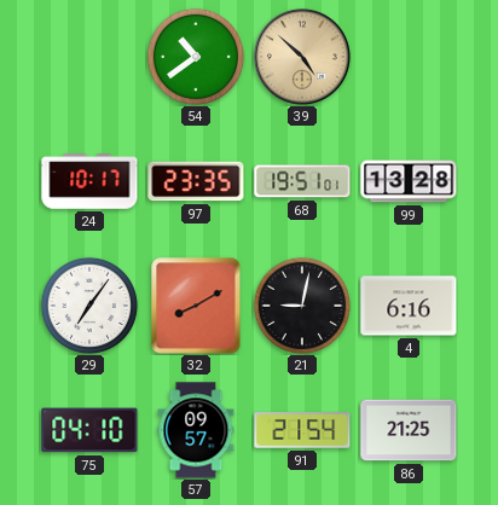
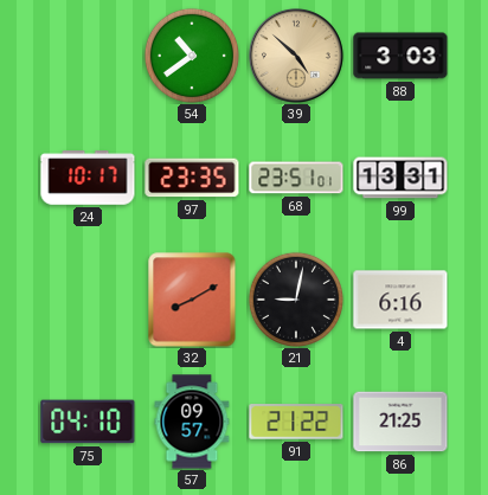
88: none -> 3:03 (400, 56)
68: 19:51 -> 23:51 (296, 178)
99: 13:28 -> 13:31 (400, 178)
29: 7:06 -> none (89, 306)
91: 21:54 -> 21:22 (296, 423)
